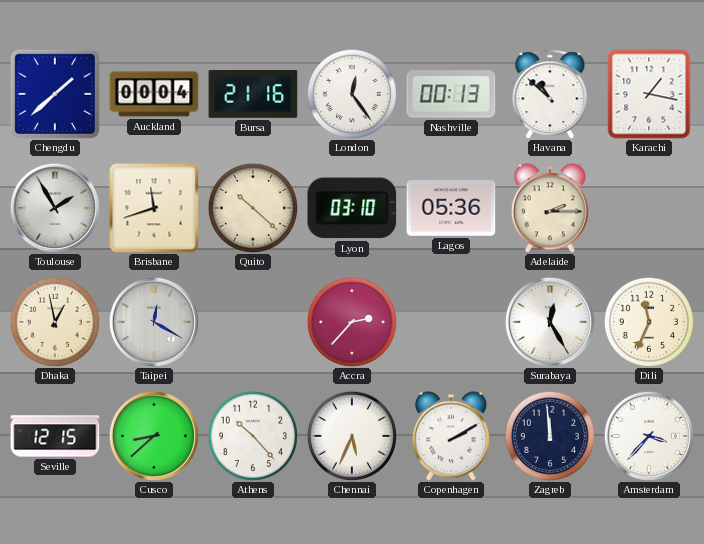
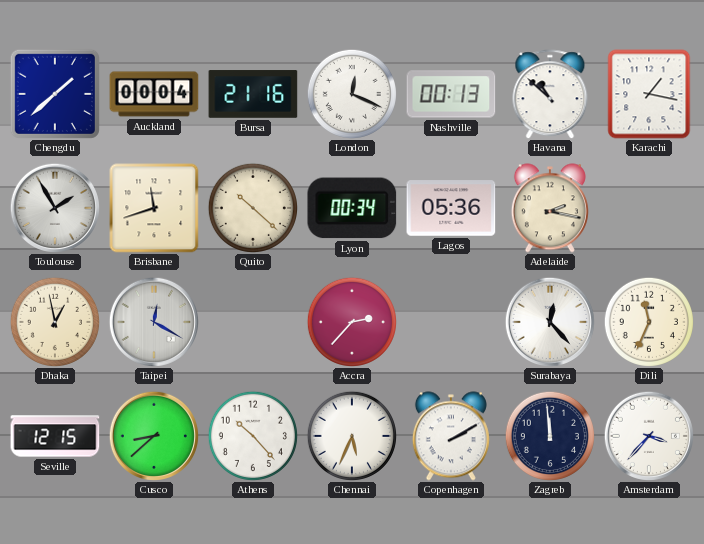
London: 12:24 -> 12:19 (352, 94)
Lyon: 03:10 -> 00:34 (352, 208)
Adelaide: 2:15 -> 2:17 (550, 208)
Surabaya: 12:25 -> 12:23 (550, 322)
